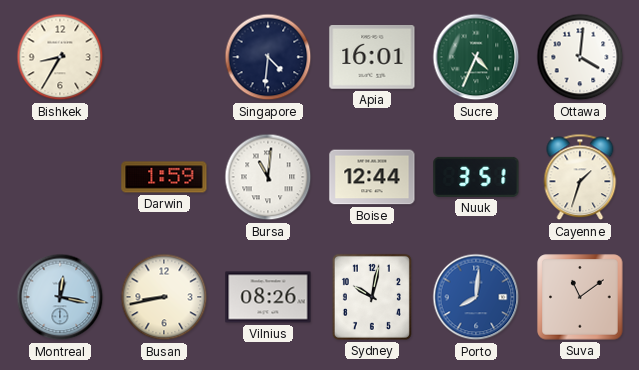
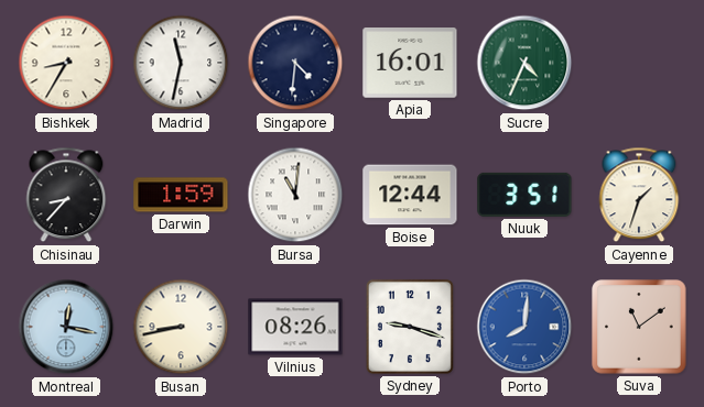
Madrid: none -> 11:32 (181, 63)
Ottawa: 4:01 -> none (580, 57)
Chisinau: none -> 8:37 (66, 195)
Sydney: 10:02 -> 9:18 (410, 327)
